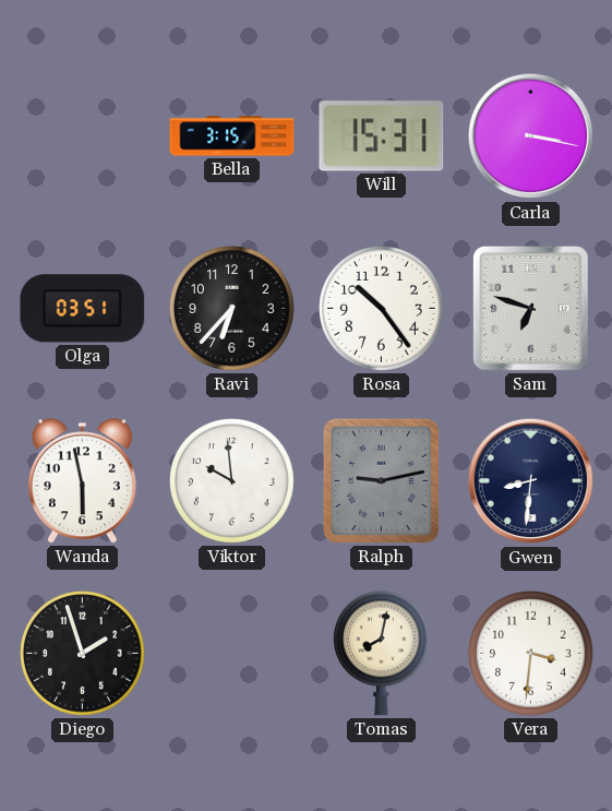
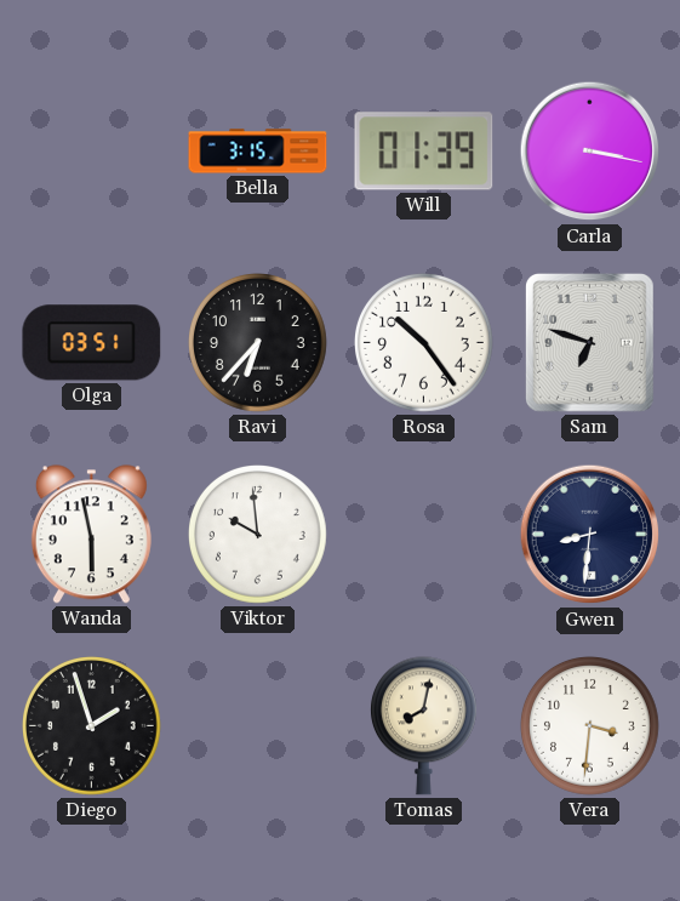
Will: 15:31 -> 01:39 (424, 152)
Ralph: 9:13 -> none (381, 480)
